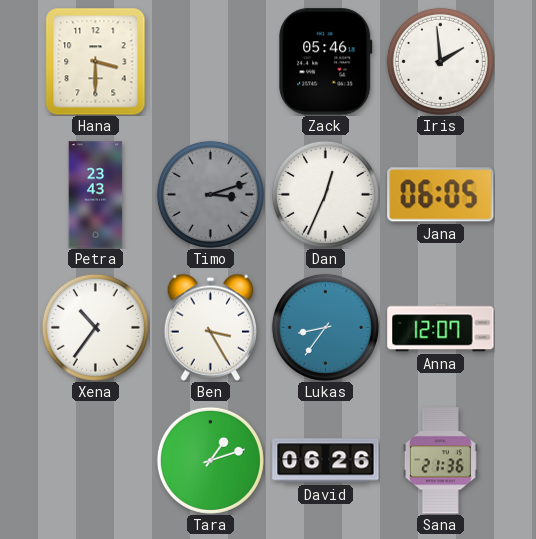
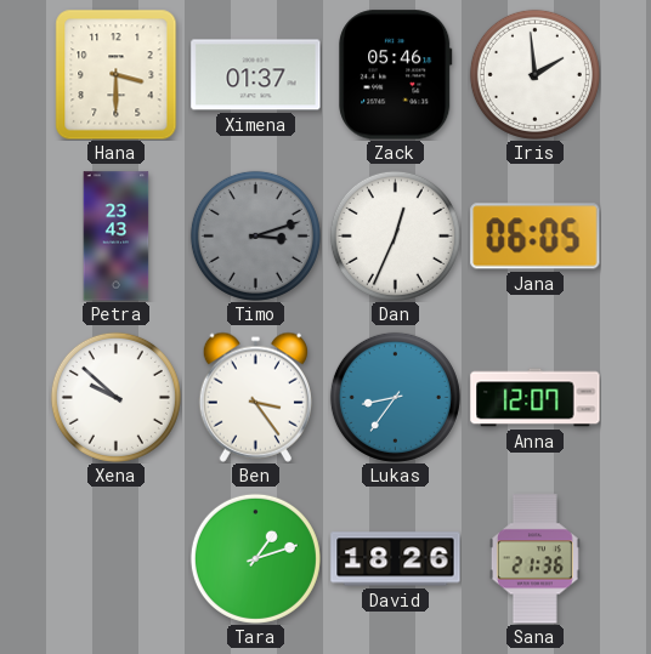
Ximena: none -> 01:37 (256, 75)
Xena: 10:36 -> 9:52 (115, 397)
Ben: 3:25 -> 3:24 (255, 397)
David: 06:26 -> 18:26 (396, 559)
